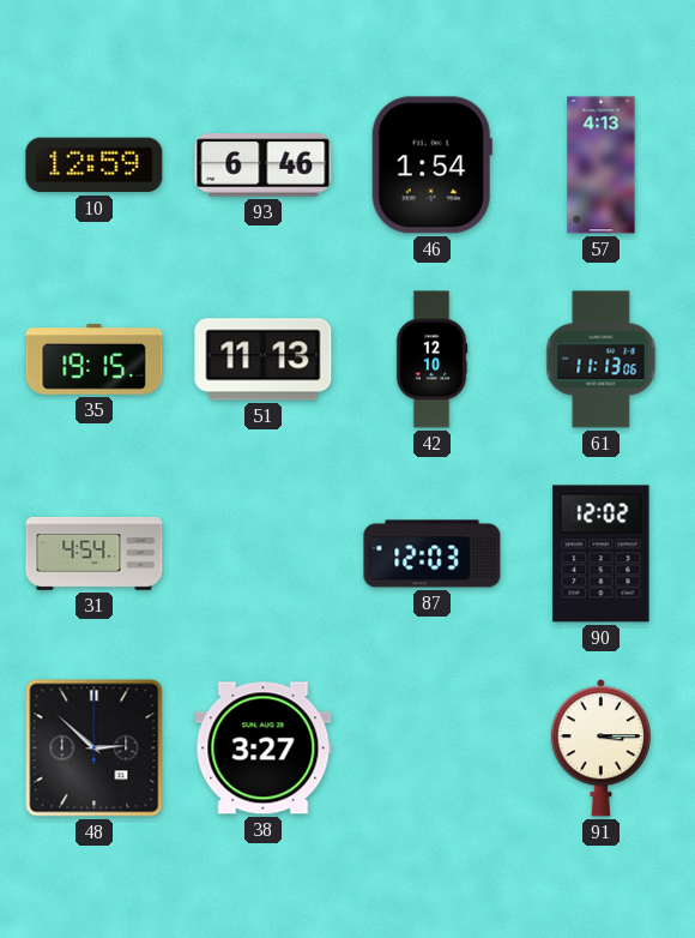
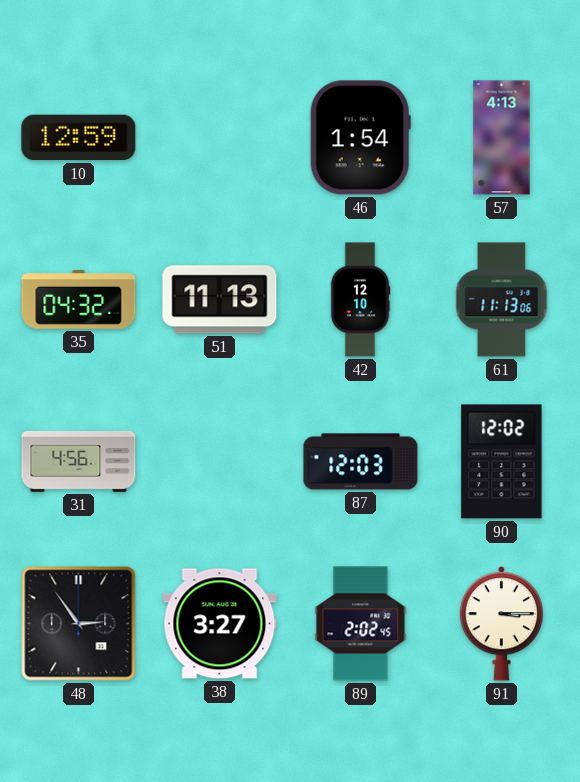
93: 6:46 -> none (264, 166)
35: 19:15 -> 04:32 (79, 300)
31: 4:54 -> 4:56 (79, 461)
48: 2:52 -> 2:54 (79, 624)
89: none -> 2:02 (361, 624)
